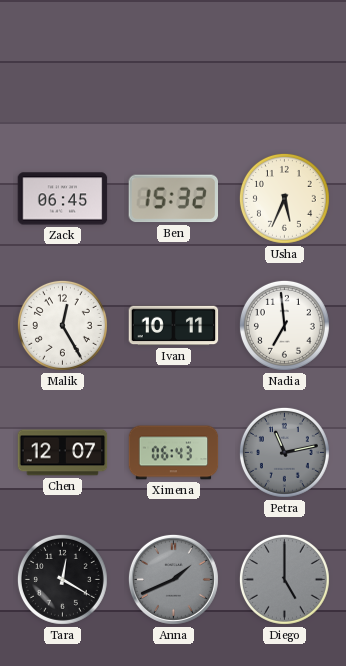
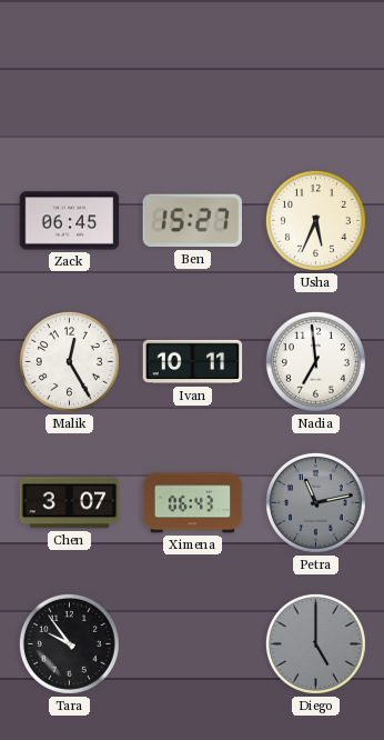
Ben: 15:32 -> 15:27 (192, 221)
Chen: 12:07 -> 3:07 (70, 503)
Tara: 12:20 -> 9:54 (69, 643)
Anna: 1:41 -> none (173, 579)
